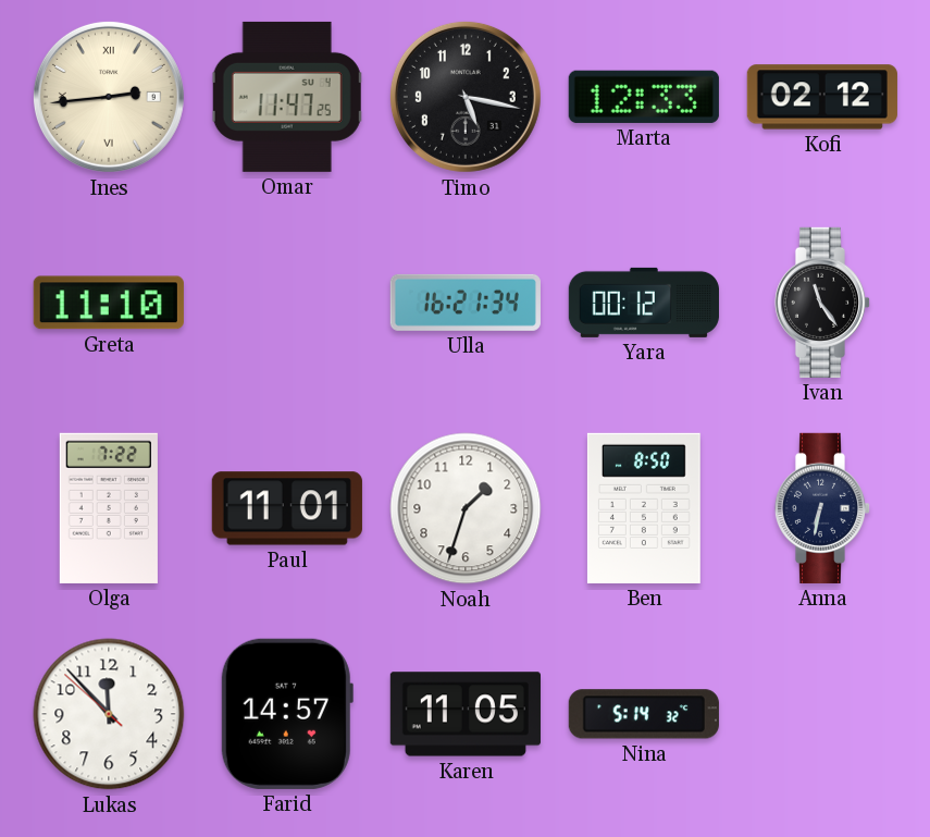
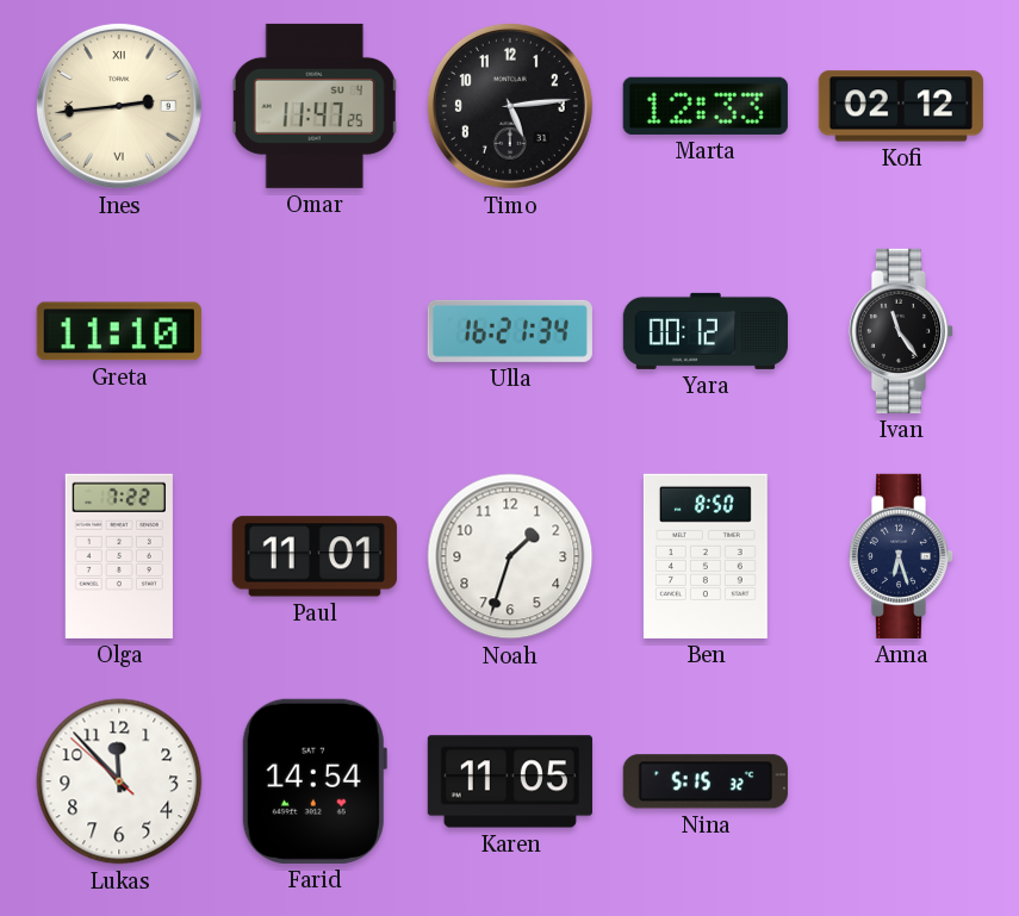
Timo: 5:17 -> 5:14 (510, 106)
Anna: 6:32 -> 6:27 (901, 556)
Farid: 14:57 -> 14:54 (315, 781)
Nina: 5:14 -> 5:15 (706, 781)
